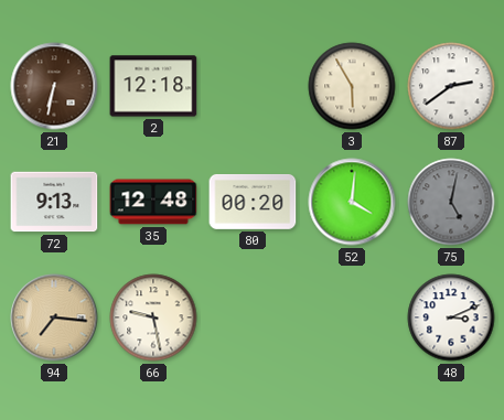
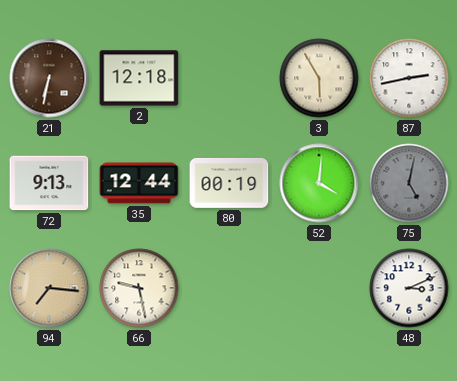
87: 2:39 -> 2:43 (409, 78)
35: 12:48 -> 12:44 (139, 183)
80: 00:20 -> 00:19 (229, 183)
